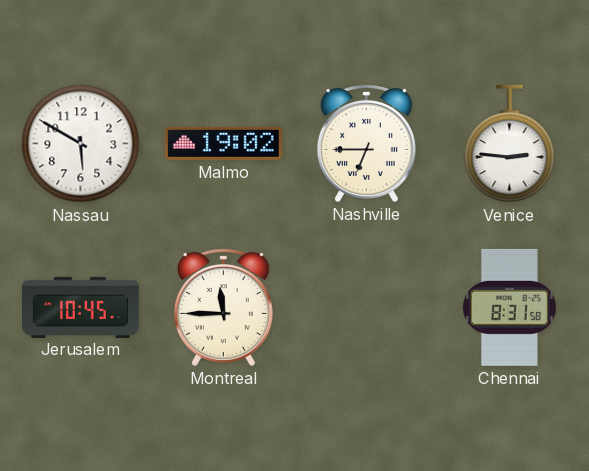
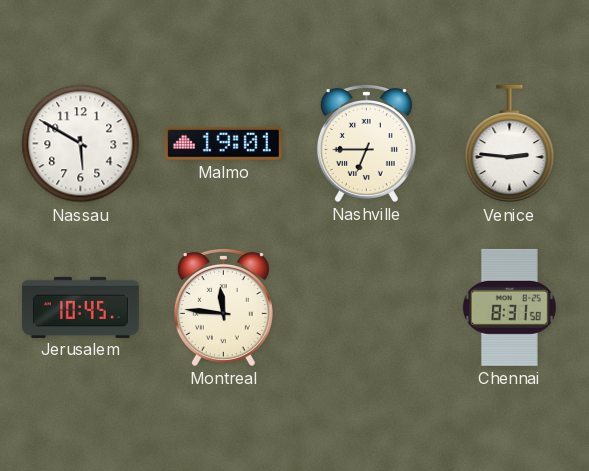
Malmo: 19:02 -> 19:01 (223, 143)
Montreal: 11:45 -> 11:46 (223, 308)
